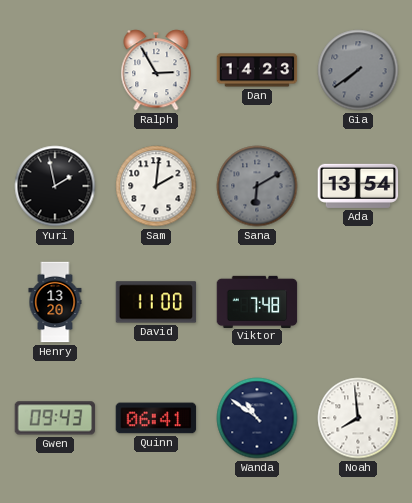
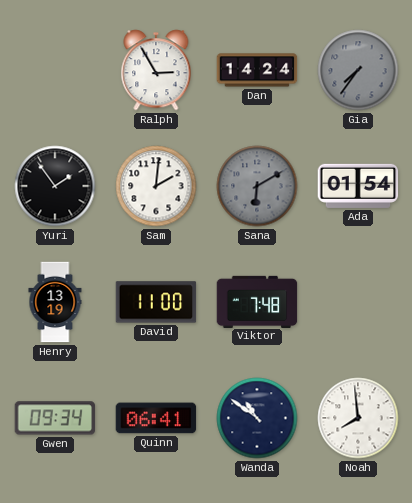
Dan: 14:23 -> 14:24 (257, 70)
Gia: 7:39 -> 7:36 (358, 70)
Yuri: 1:58 -> 1:54 (55, 186)
Ada: 13:54 -> 01:54 (358, 186)
Henry: 13:20 -> 13:19 (55, 302)
Gwen: 09:43 -> 09:34 (55, 418)
